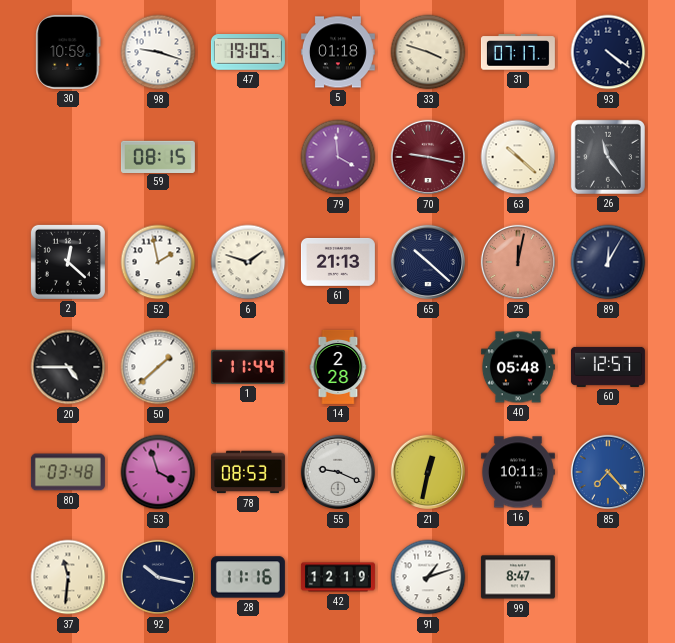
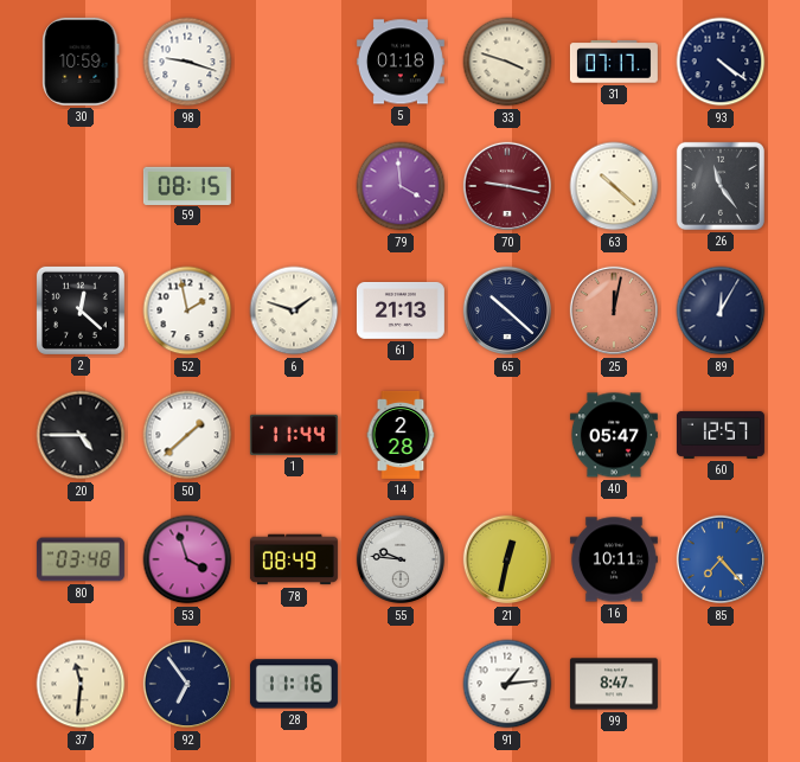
47: 19:05 -> none (248, 53)
40: 05:48 -> 05:47 (614, 435)
78: 08:53 -> 08:49 (294, 559)
55: 9:19 -> 9:46 (399, 559)
92: 10:17 -> 6:54 (186, 684)
42: 12:19 -> none (338, 577)
91: 1:12 -> 1:14 (507, 684)
